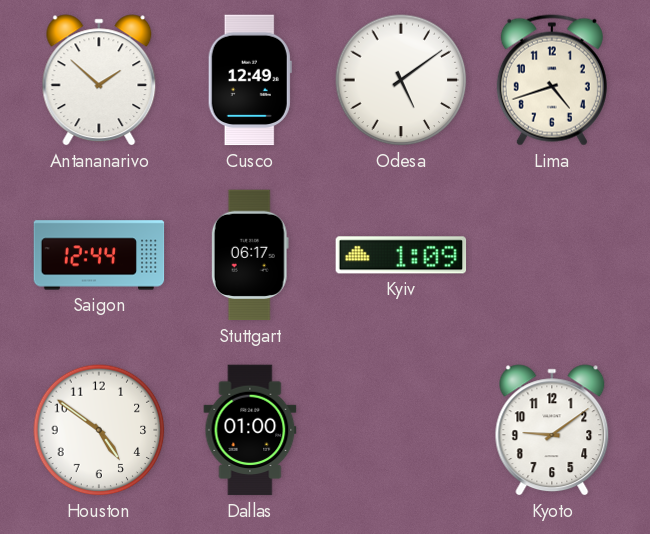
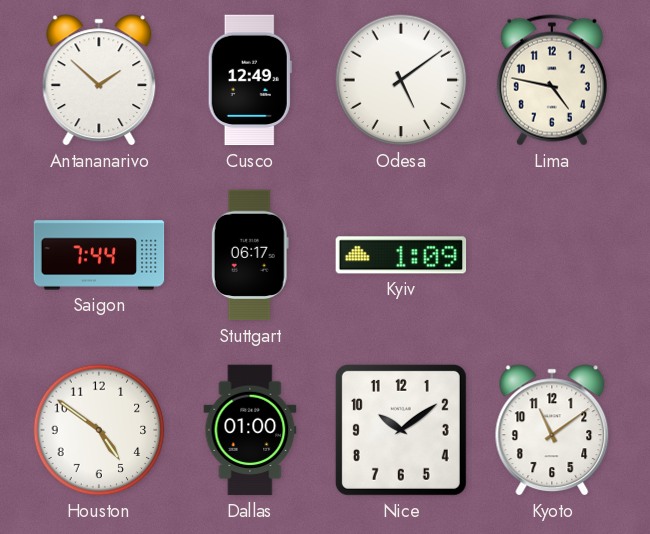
Lima: 4:42 -> 4:47 (552, 80)
Saigon: 12:44 -> 7:44 (99, 255)
Nice: none -> 10:09 (401, 430)
Kyoto: 9:09 -> 11:09 (552, 430)
